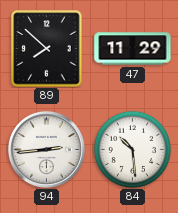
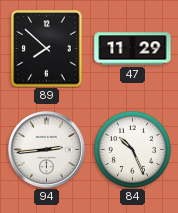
84: 10:29 -> 10:26 (132, 149)
